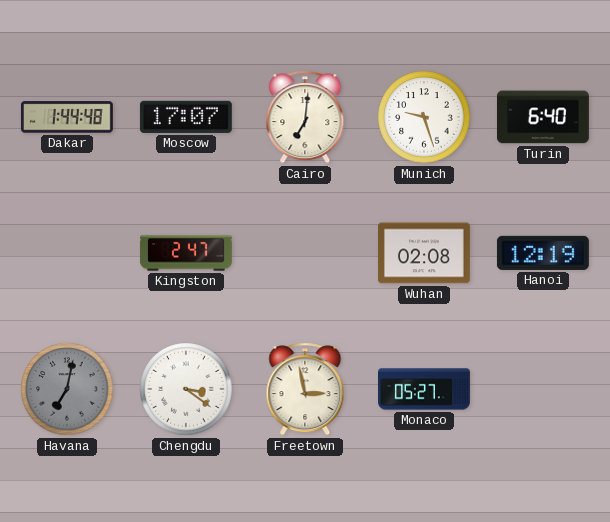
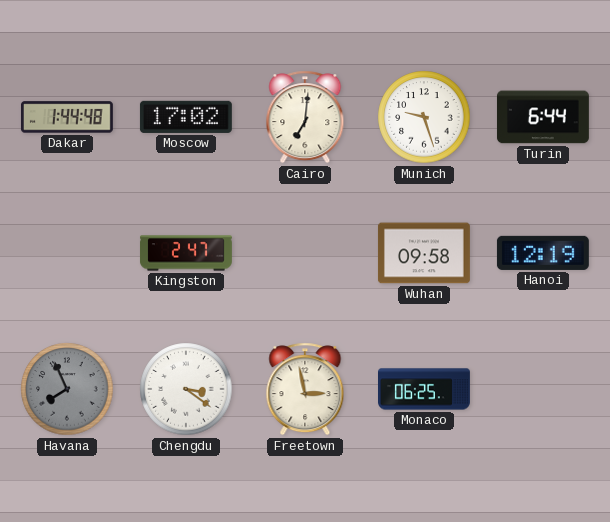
Moscow: 17:07 -> 17:02 (186, 117)
Turin: 6:40 -> 6:44 (543, 117)
Wuhan: 02:08 -> 09:58 (424, 253)
Havana: 7:02 -> 7:56 (67, 389)
Monaco: 05:27 -> 06:25 (425, 389)
